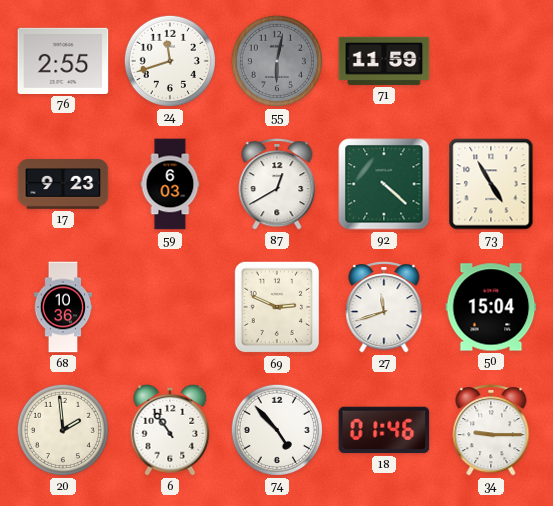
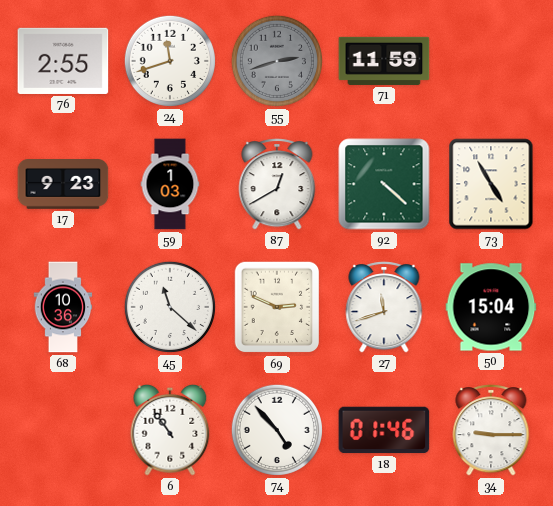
55: 6:02 -> 2:42 (277, 61)
59: 6:03 -> 1:03 (170, 184)
45: none -> 11:22 (170, 307)
20: 1:59 -> none (63, 430)
